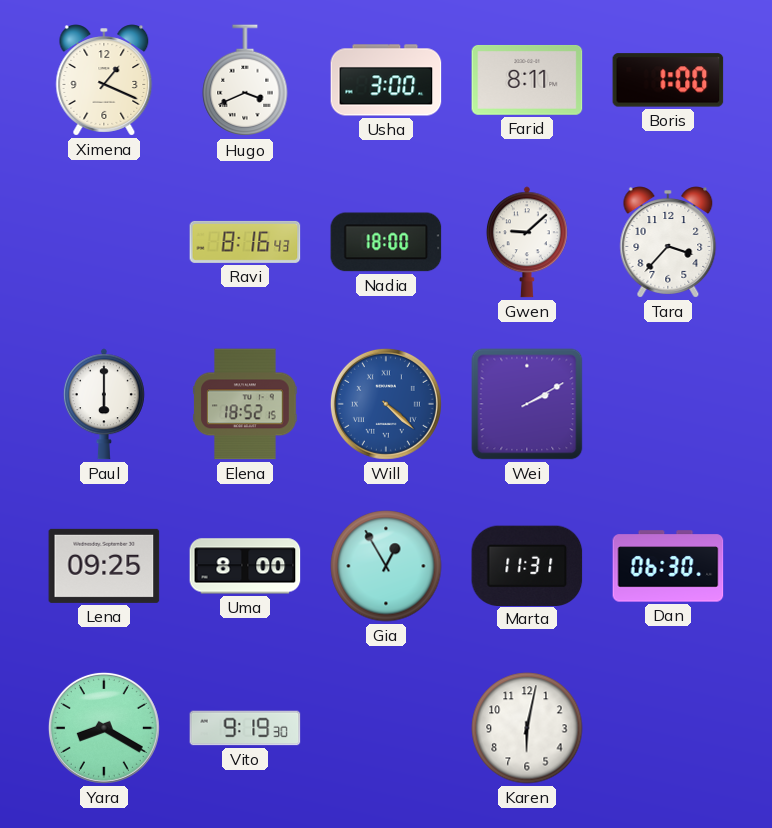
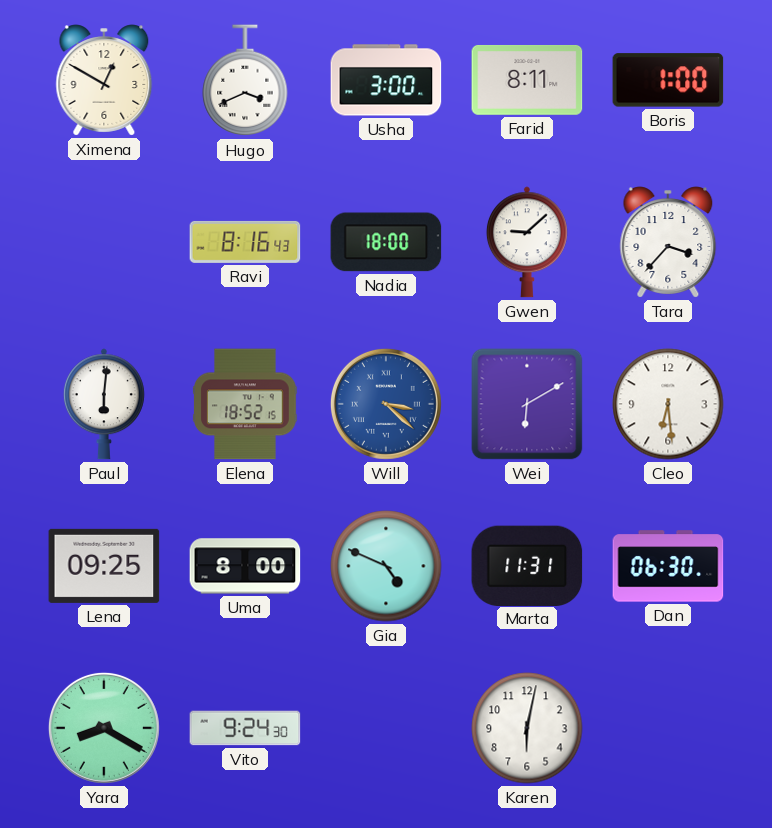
Ximena: 1:19 -> 12:50 (104, 80)
Paul: 6:00 -> 6:01 (104, 404)
Will: 4:22 -> 3:22 (386, 404)
Wei: 2:10 -> 6:10 (527, 404)
Cleo: none -> 6:29 (668, 404)
Gia: 12:55 -> 4:49 (386, 566)
Vito: 9:19 -> 9:24 (245, 728)
